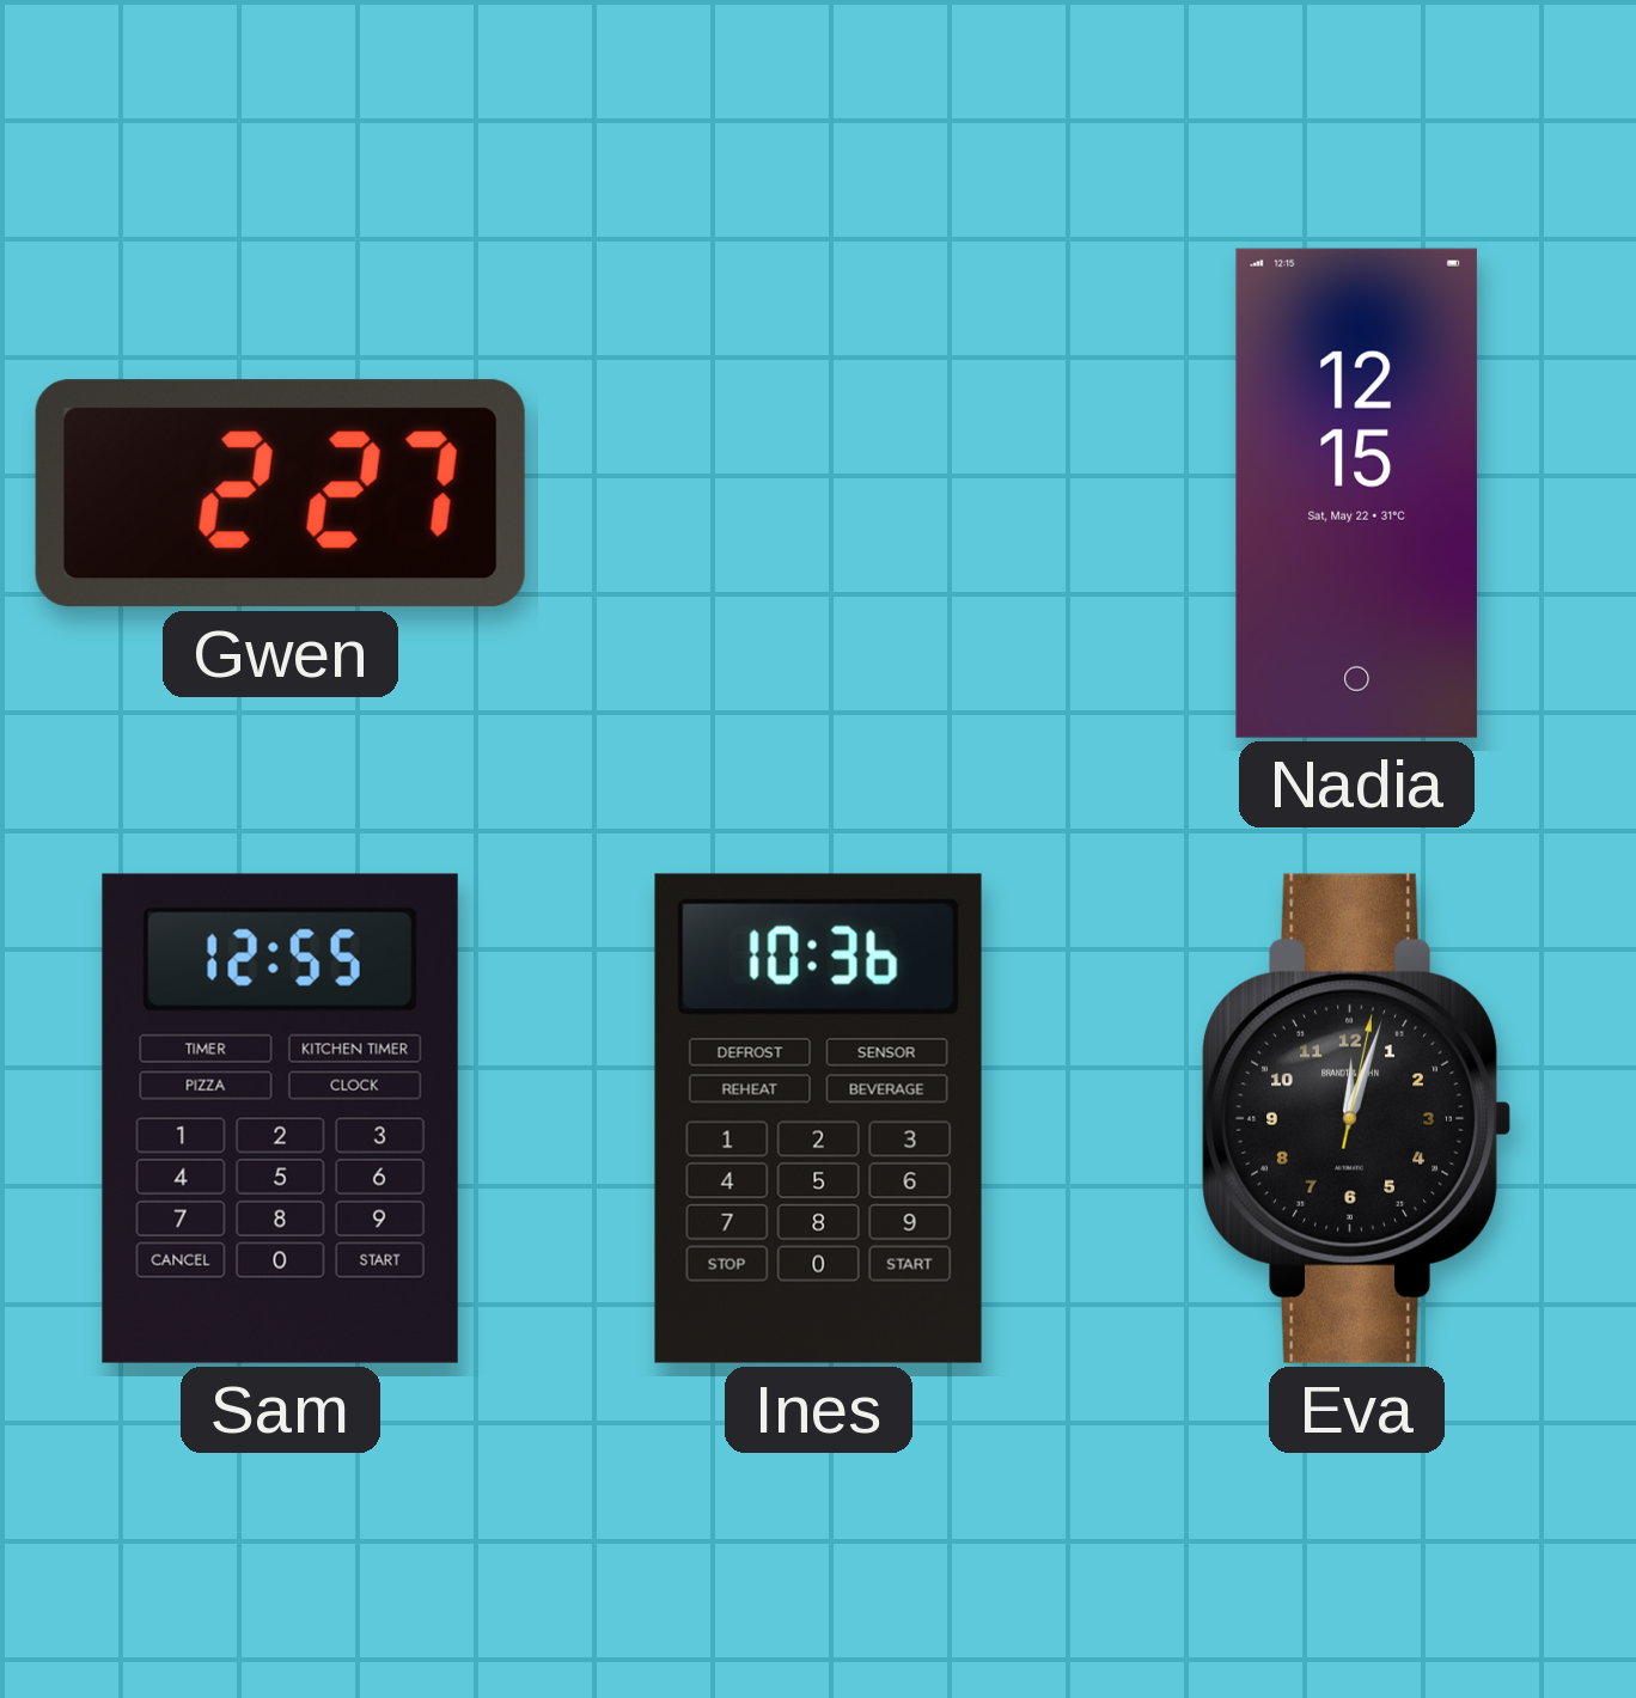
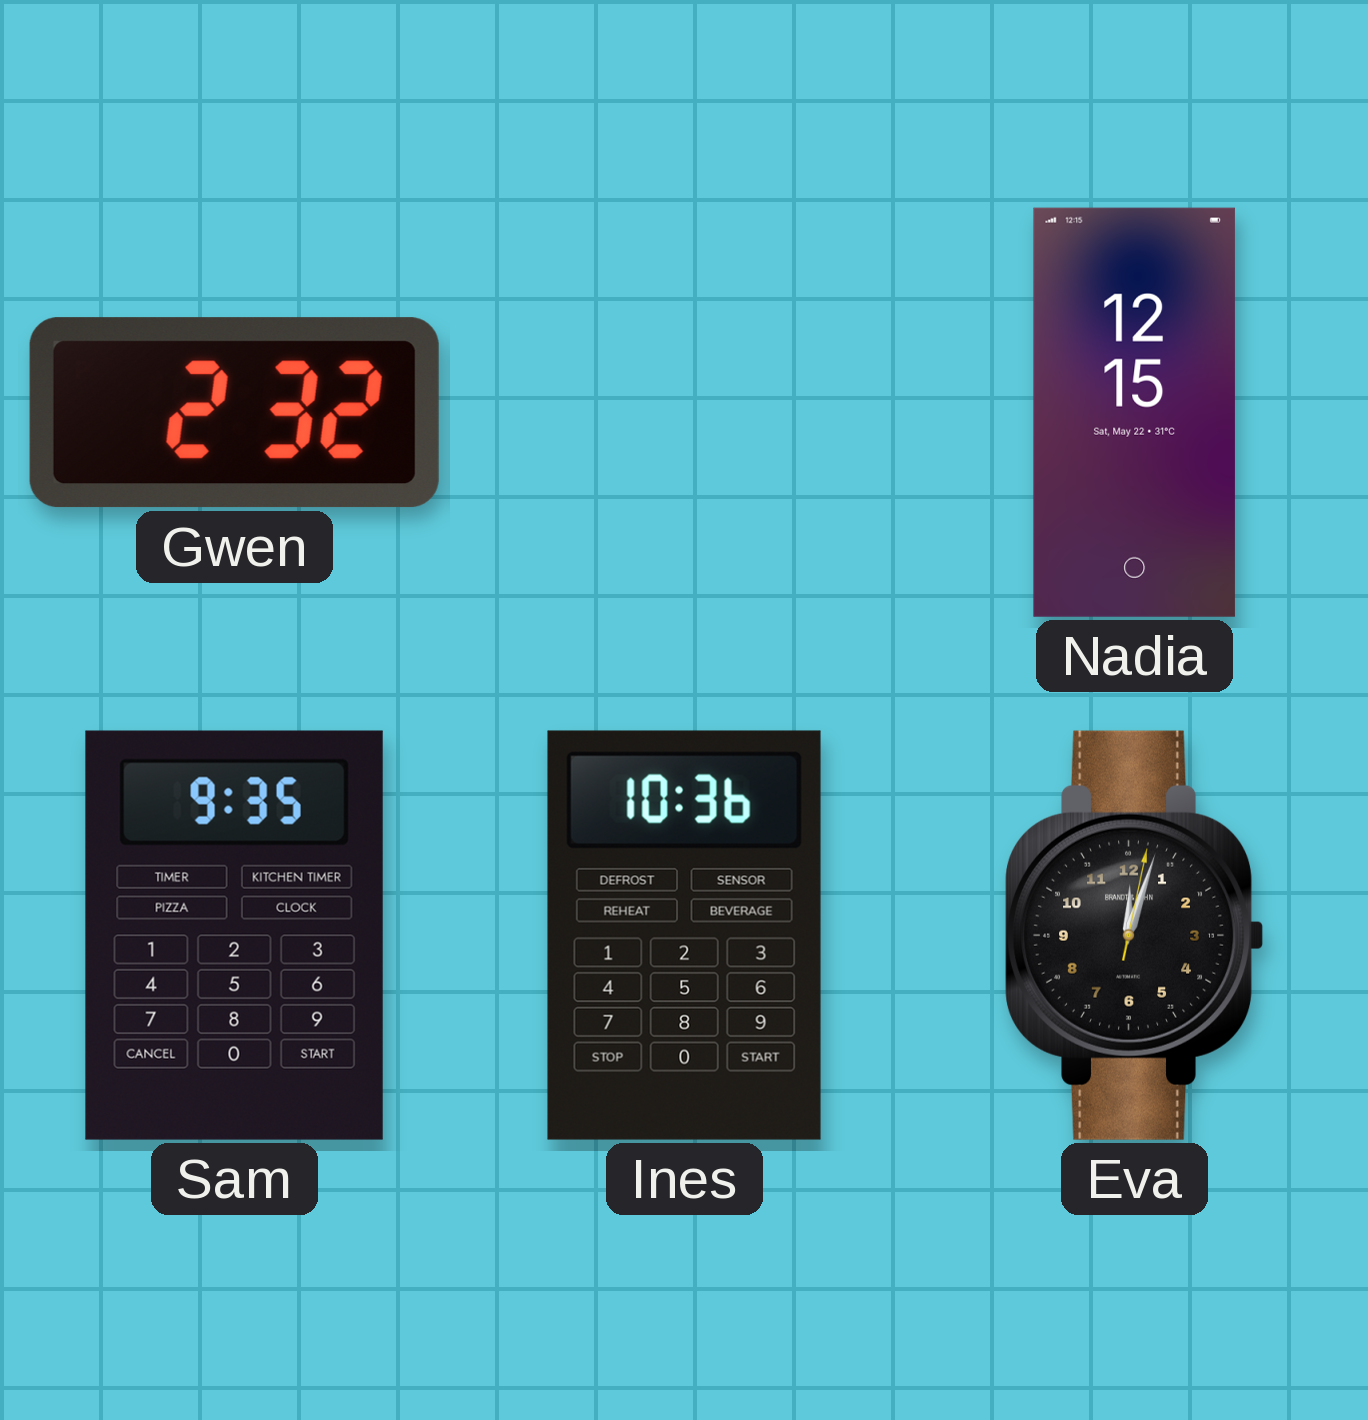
Gwen: 2:27 -> 2:32 (234, 413)
Sam: 12:55 -> 9:35 (234, 935)
